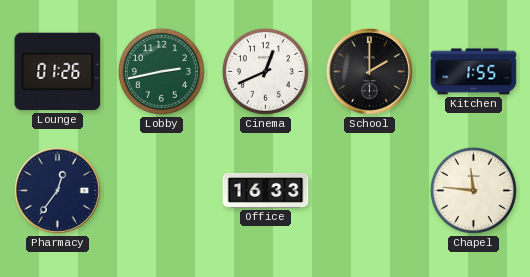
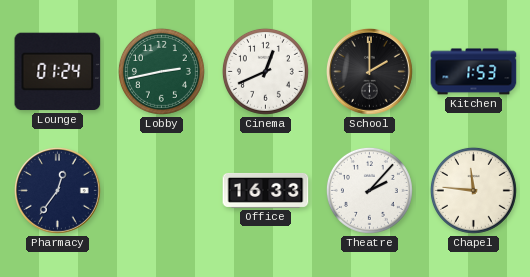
Lounge: 01:26 -> 01:24 (58, 72)
Kitchen: 1:55 -> 1:53 (474, 72)
Theatre: none -> 2:07 (369, 190)
